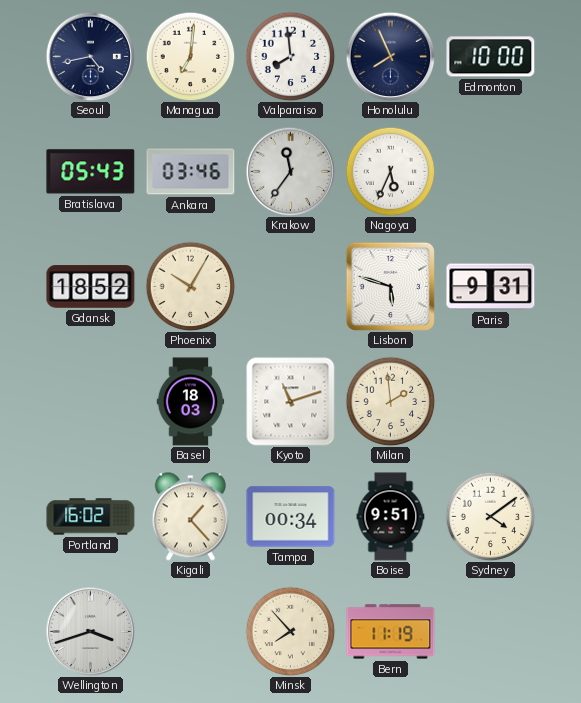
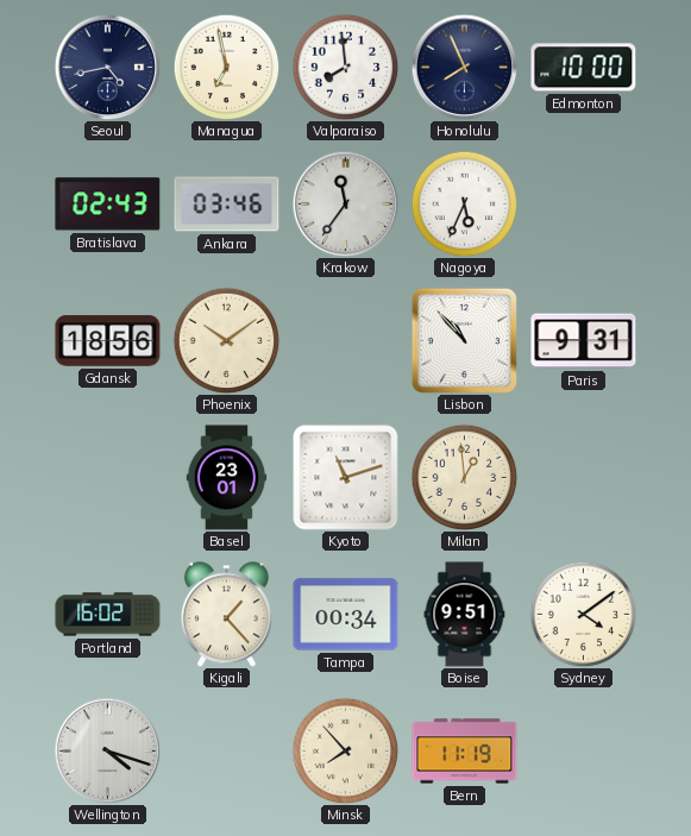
Managua: 7:01 -> 6:58 (226, 67)
Bratislava: 05:43 -> 02:43 (108, 205)
Gdansk: 18:52 -> 18:56 (108, 341)
Phoenix: 10:05 -> 10:09 (226, 340)
Lisbon: 5:48 -> 10:53 (464, 340)
Basel: 18:03 -> 23:01 (227, 478)
Milan: 1:59 -> 12:59 (464, 477)
Wellington: 3:42 -> 4:18 (107, 750)
